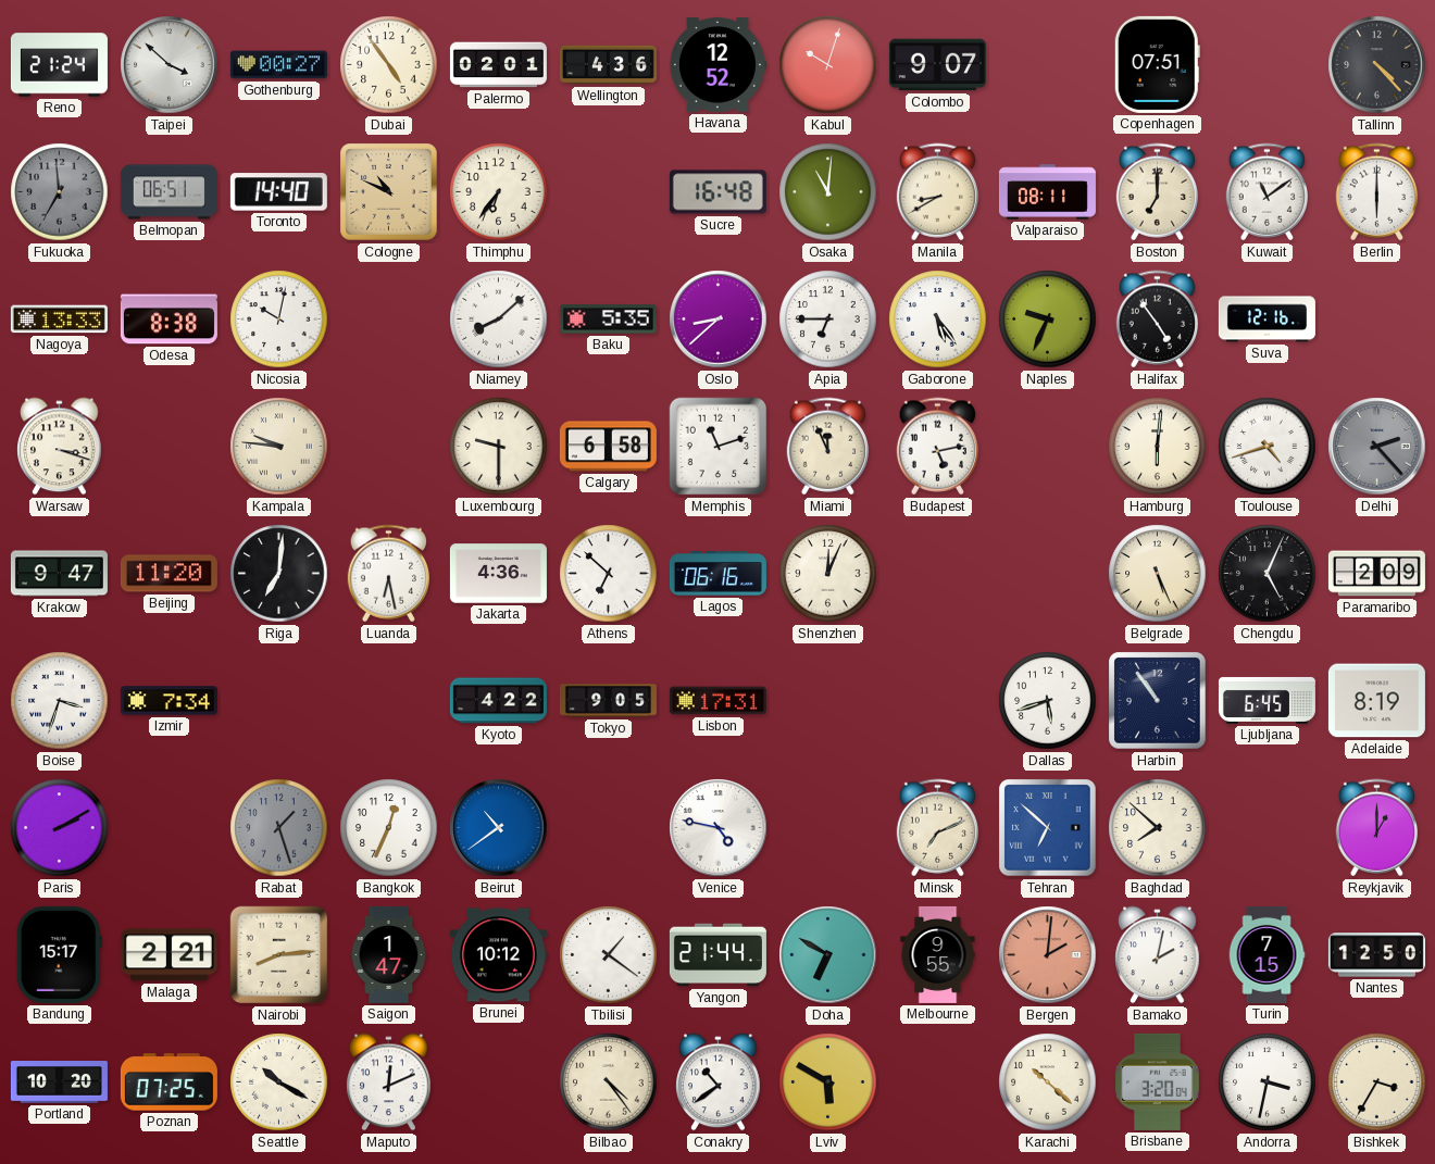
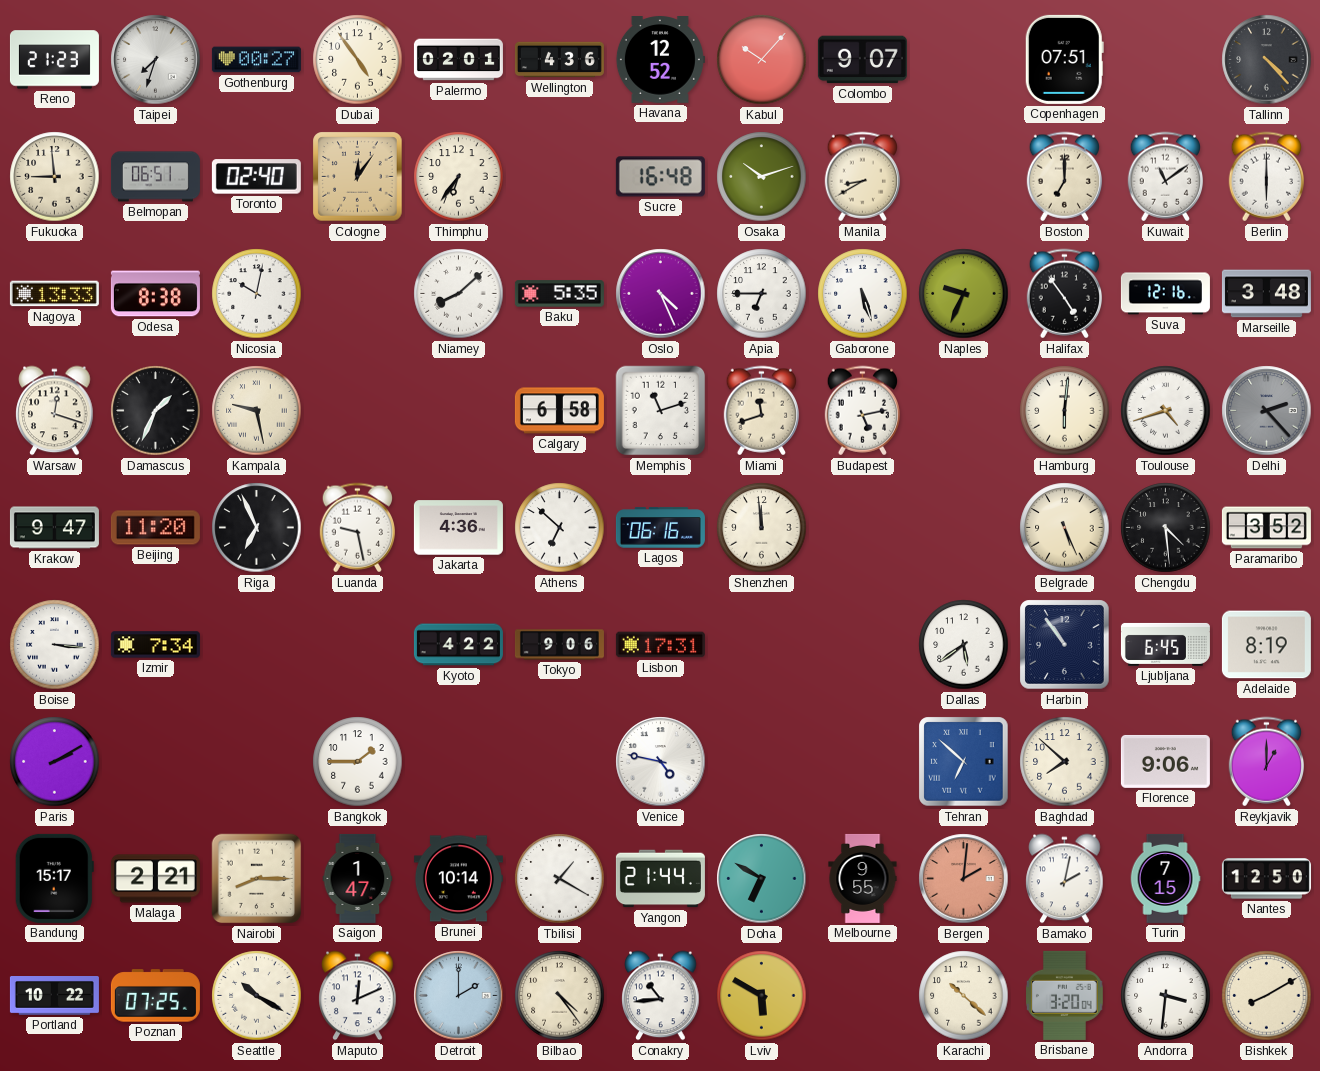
Reno: 21:24 -> 21:23 (54, 60)
Taipei: 3:52 -> 7:33 (156, 60)
Kabul: 10:03 -> 10:07 (762, 60)
Fukuoka: 6:59 -> 8:59 (55, 177)
Fukuoka dial: grey -> cream (55, 177)
Toronto: 14:40 -> 02:40 (256, 177)
Cologne: 10:49 -> 12:06 (358, 177)
Osaka: 11:01 -> 10:12 (762, 177)
Valparaiso: 08:11 -> none (1047, 192)
Oslo: 8:38 -> 4:26 (661, 294)
Gaborone: 5:24 -> 5:27 (863, 294)
Marseille: none -> 3:48 (1266, 294)
Warsaw: 3:18 -> 12:18 (55, 411)
Damascus: none -> 1:34 (156, 411)
Kampala: 9:46 -> 9:28 (257, 411)
Luxembourg: 9:30 -> none (499, 447)
Miami: 11:56 -> 11:42 (761, 411)
Riga: 7:01 -> 6:56 (257, 528)
Luanda: 6:28 -> 9:28 (357, 528)
Shenzhen: 12:04 -> 11:59 (762, 528)
Chengdu: 5:04 -> 4:29 (1166, 528)
Paramaribo: 2:09 -> 3:52 (1266, 528)
Boise: 3:33 -> 3:16 (55, 645)
Tokyo: 9:05 -> 9:06 (559, 645)
Dallas: 5:42 -> 5:39 (964, 645)
Rabat: 1:27 -> none (279, 828)
Bangkok: 12:34 -> 1:45 (358, 762)
Beirut: 10:39 -> none (499, 828)
Minsk: 7:11 -> none (937, 828)
Florence: none -> 9:06 (1165, 761)
Nairobi: 8:14 -> 8:15 (257, 879)
Brunei: 10:12 -> 10:14 (458, 879)
Tbilisi: 1:21 -> 1:20 (560, 879)
Portland: 10:20 -> 10:22 (54, 996)
Detroit: none -> 2:00 (459, 996)
Conakry: 10:39 -> 10:44 (661, 996)
Andorra: 3:32 -> 3:31 (1166, 996)
Bishkek: 3:35 -> 8:10 (1267, 996)
